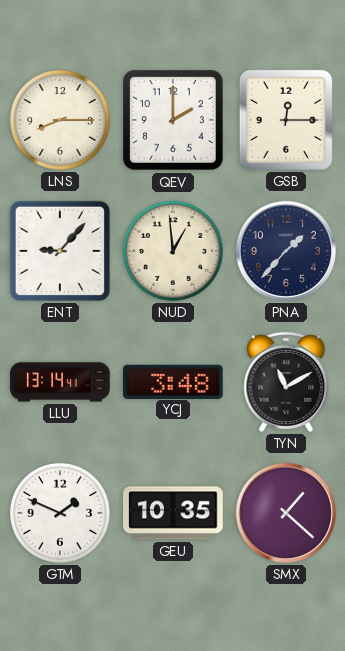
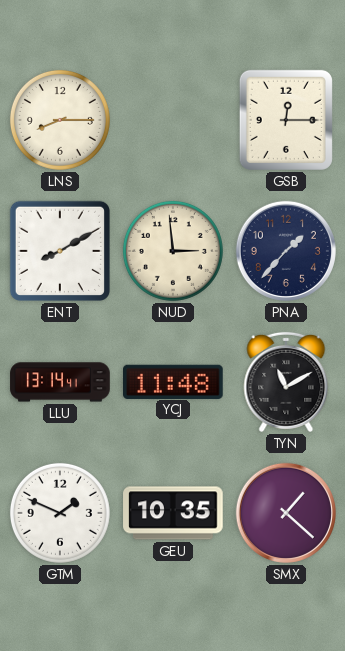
QEV: 2:00 -> none (173, 120)
ENT: 9:07 -> 8:10 (60, 251)
NUD: 12:59 -> 2:59 (173, 251)
YCJ: 3:48 -> 11:48 (174, 381)
